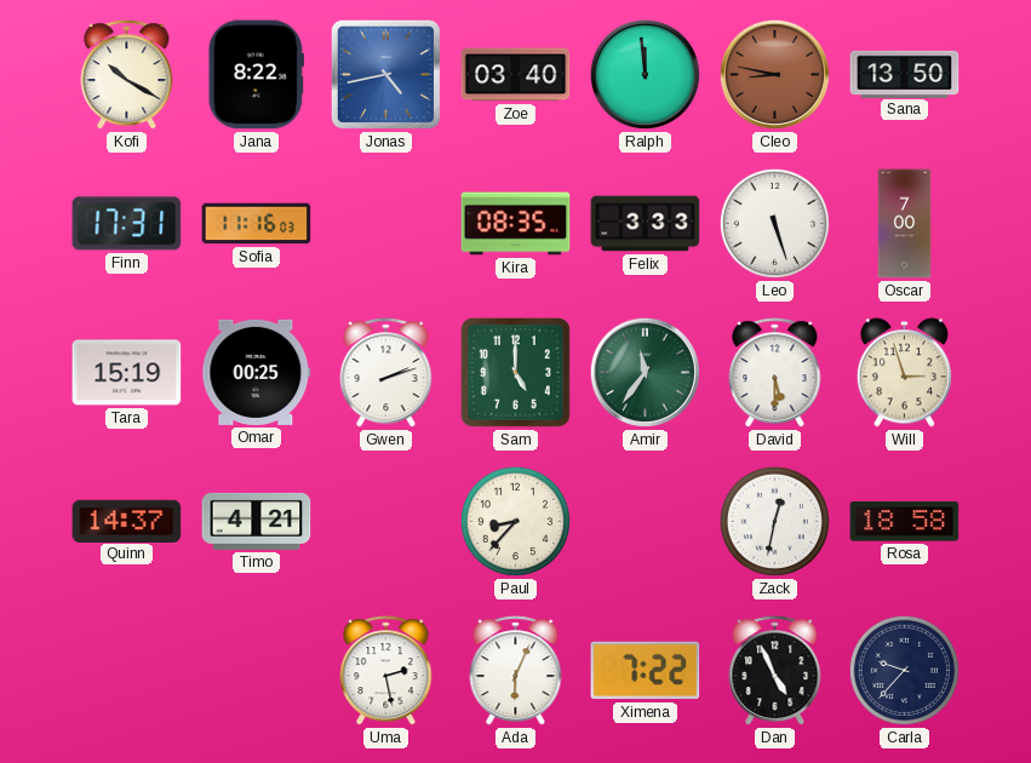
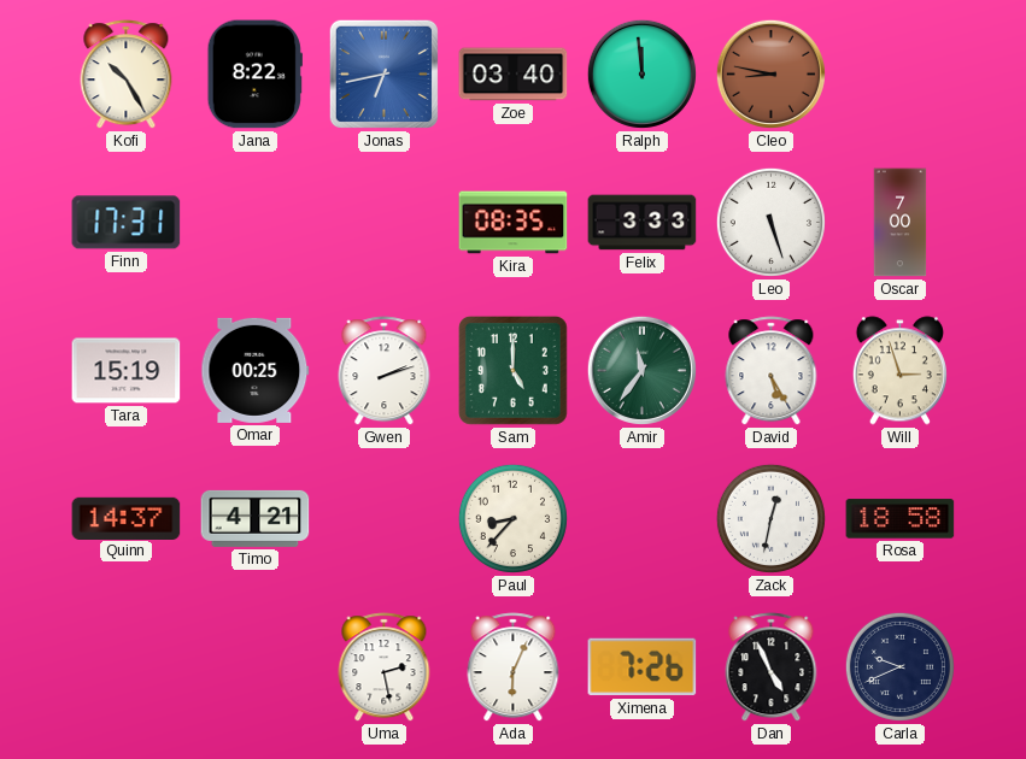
Kofi: 10:20 -> 10:25 (127, 75)
Jonas: 4:43 -> 6:43 (383, 73)
Sana: 13:50 -> none (905, 74)
Sofia: 11:16 -> none (257, 224)
David: 5:30 -> 5:25 (772, 371)
Ximena: 7:22 -> 7:26 (643, 667)
Carla: 9:37 -> 9:41 (899, 666)
